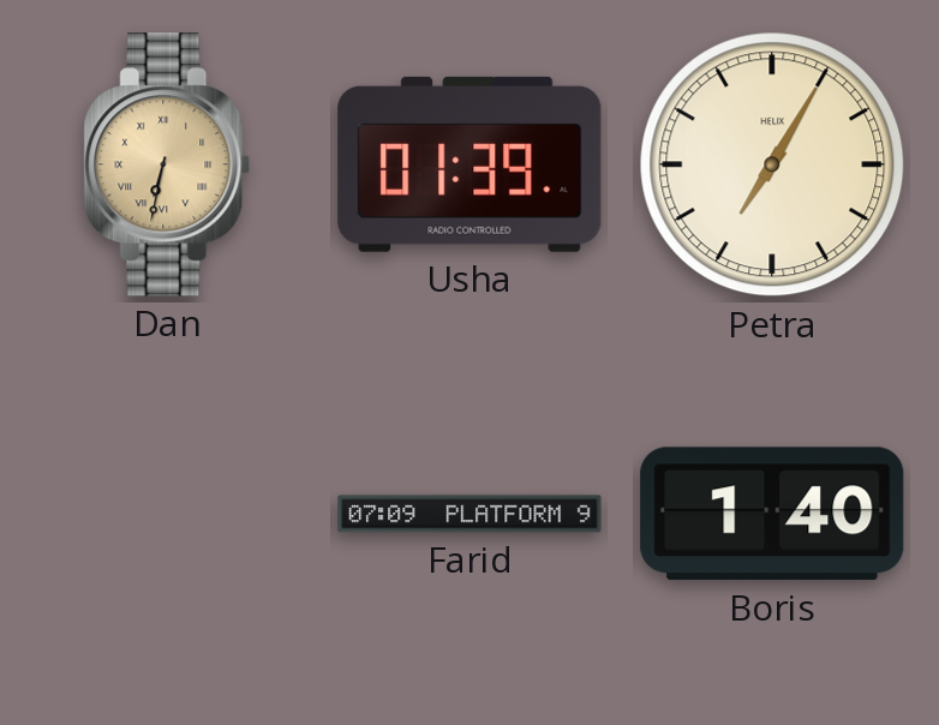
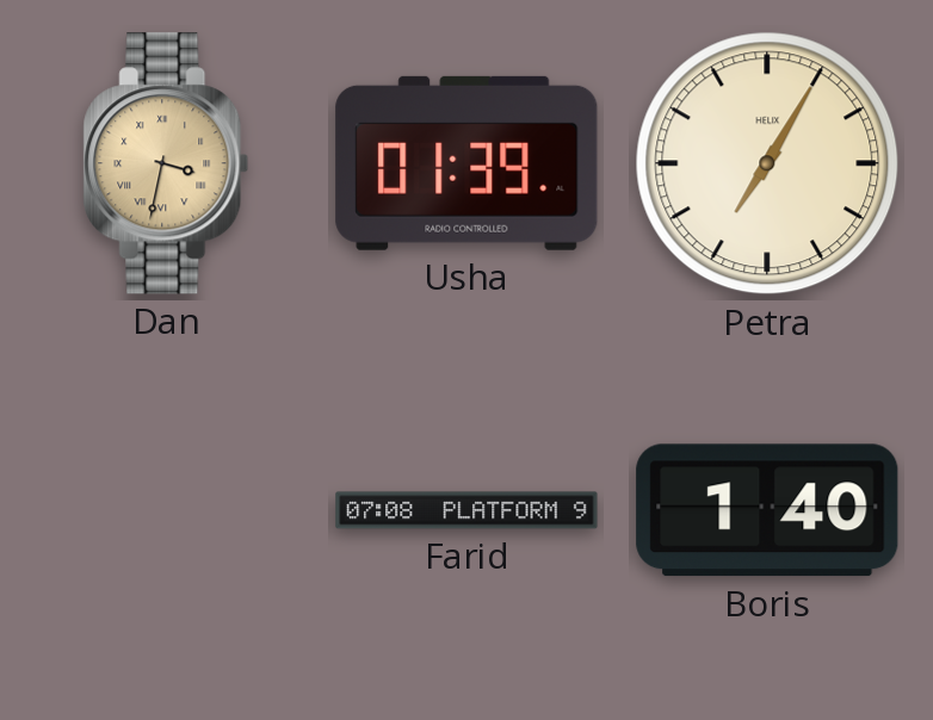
Dan: 6:32 -> 3:32 (166, 163)
Farid: 07:09 -> 07:08 (466, 510)
